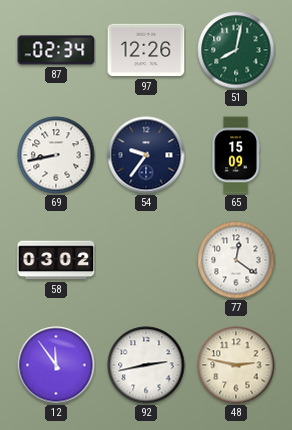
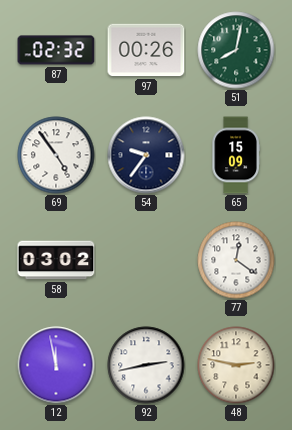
87: 02:34 -> 02:32 (56, 50)
97: 12:26 -> 00:26 (146, 50)
69: 8:43 -> 4:54 (56, 155)
12: 11:54 -> 11:58 (56, 365)
